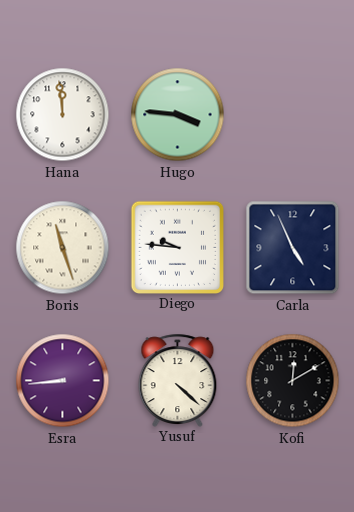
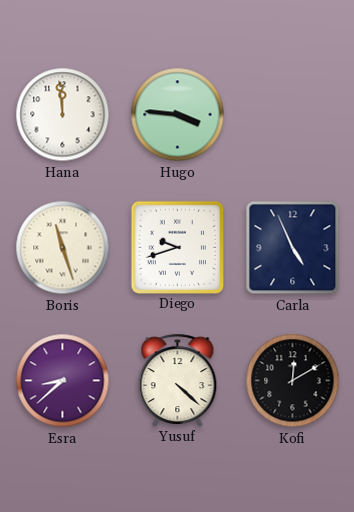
Diego: 9:46 -> 9:42 (177, 247)
Esra: 8:44 -> 8:38 (63, 381)
